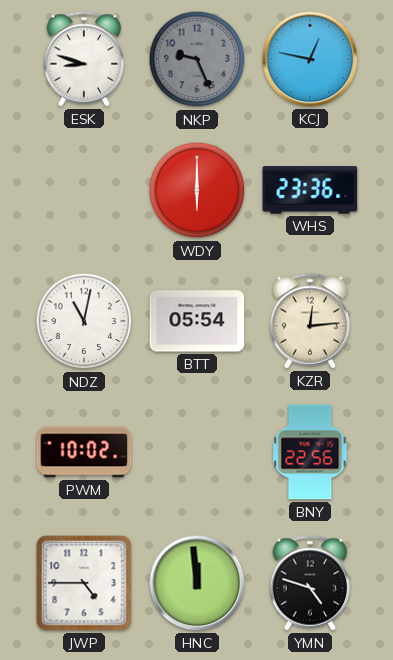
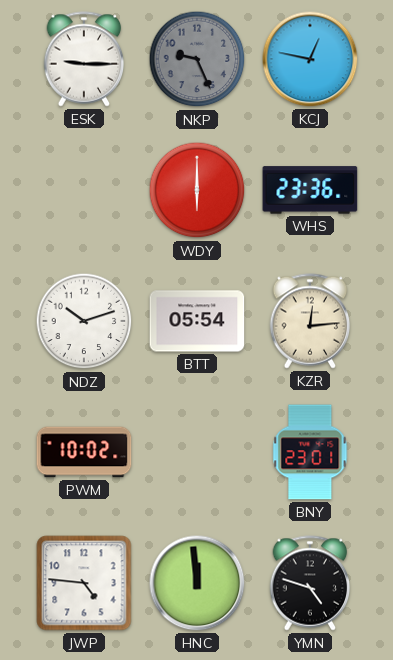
ESK: 8:48 -> 9:15 (84, 59)
NDZ: 11:02 -> 10:12 (84, 321)
BNY: 22:56 -> 23:01 (310, 452)
JWP: 4:45 -> 4:46 (84, 583)
